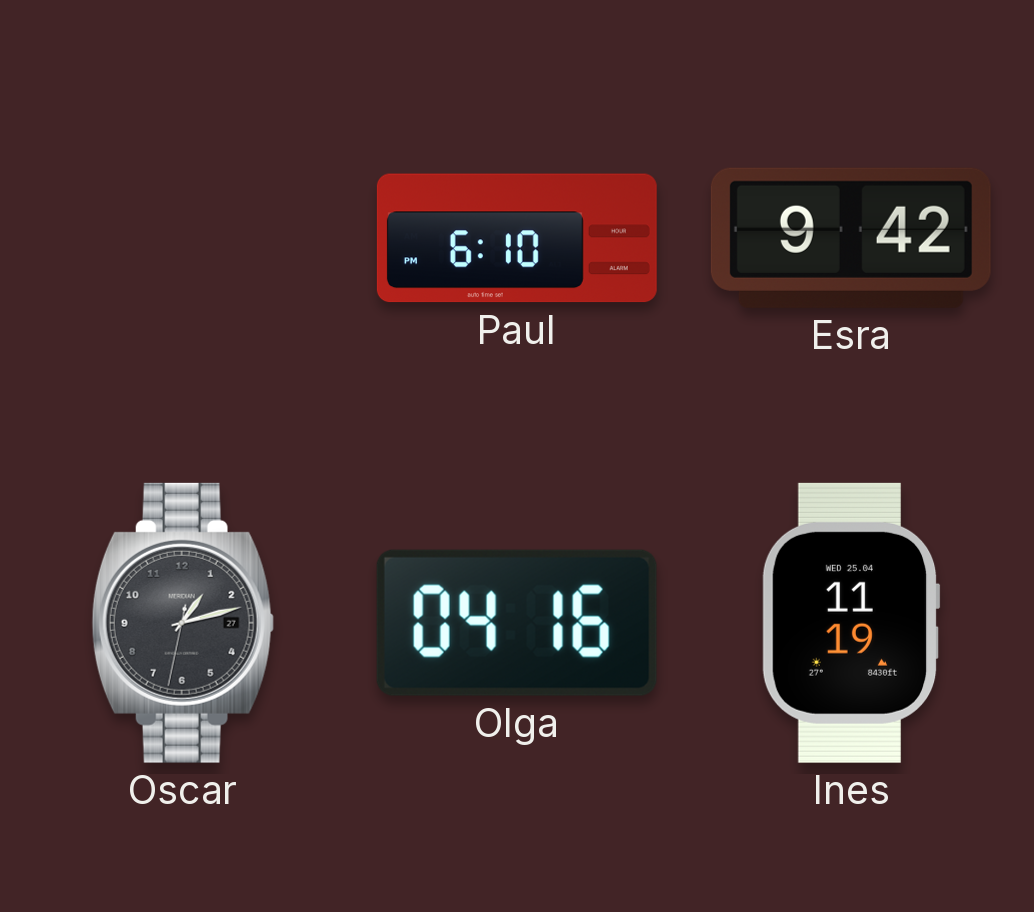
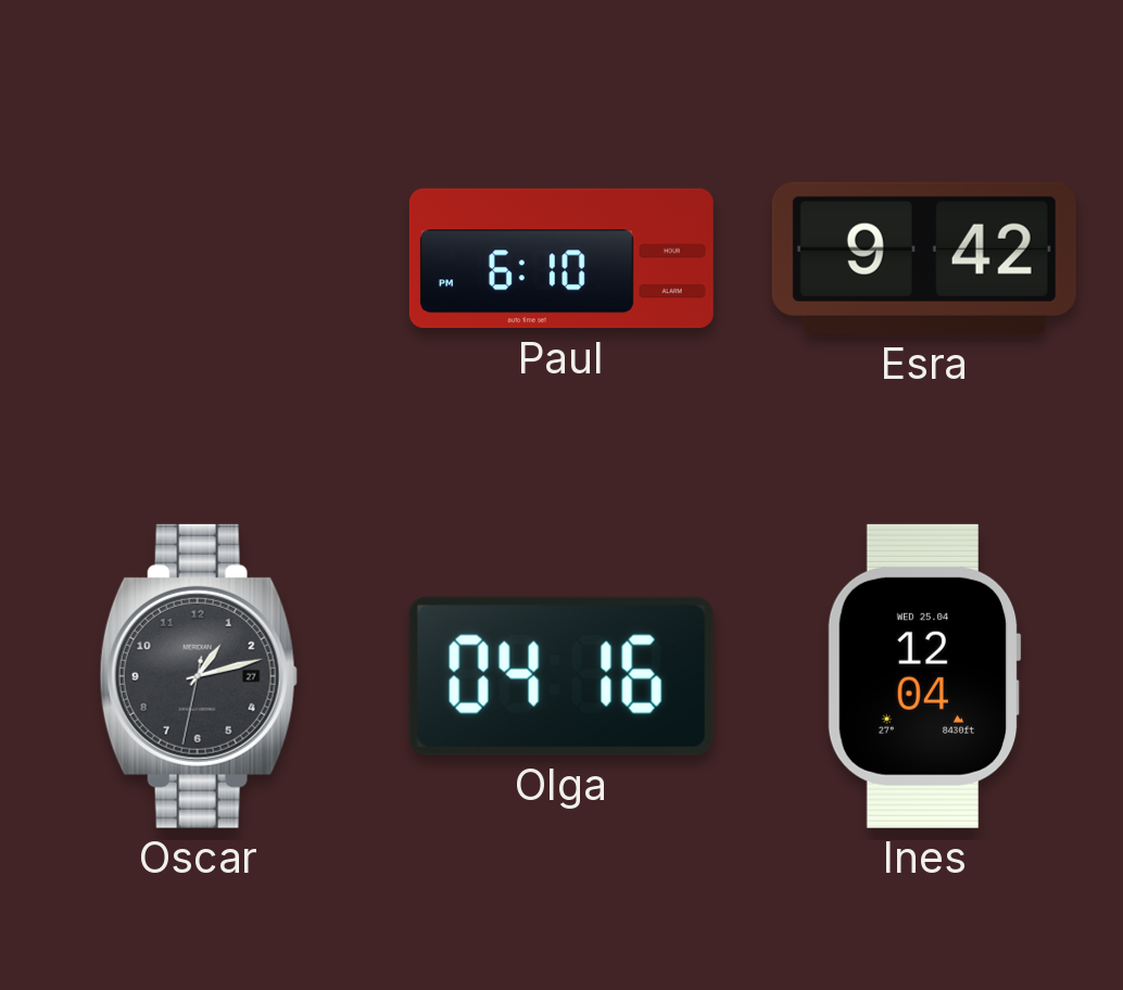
Ines: 11:19 -> 12:04 (924, 676)
